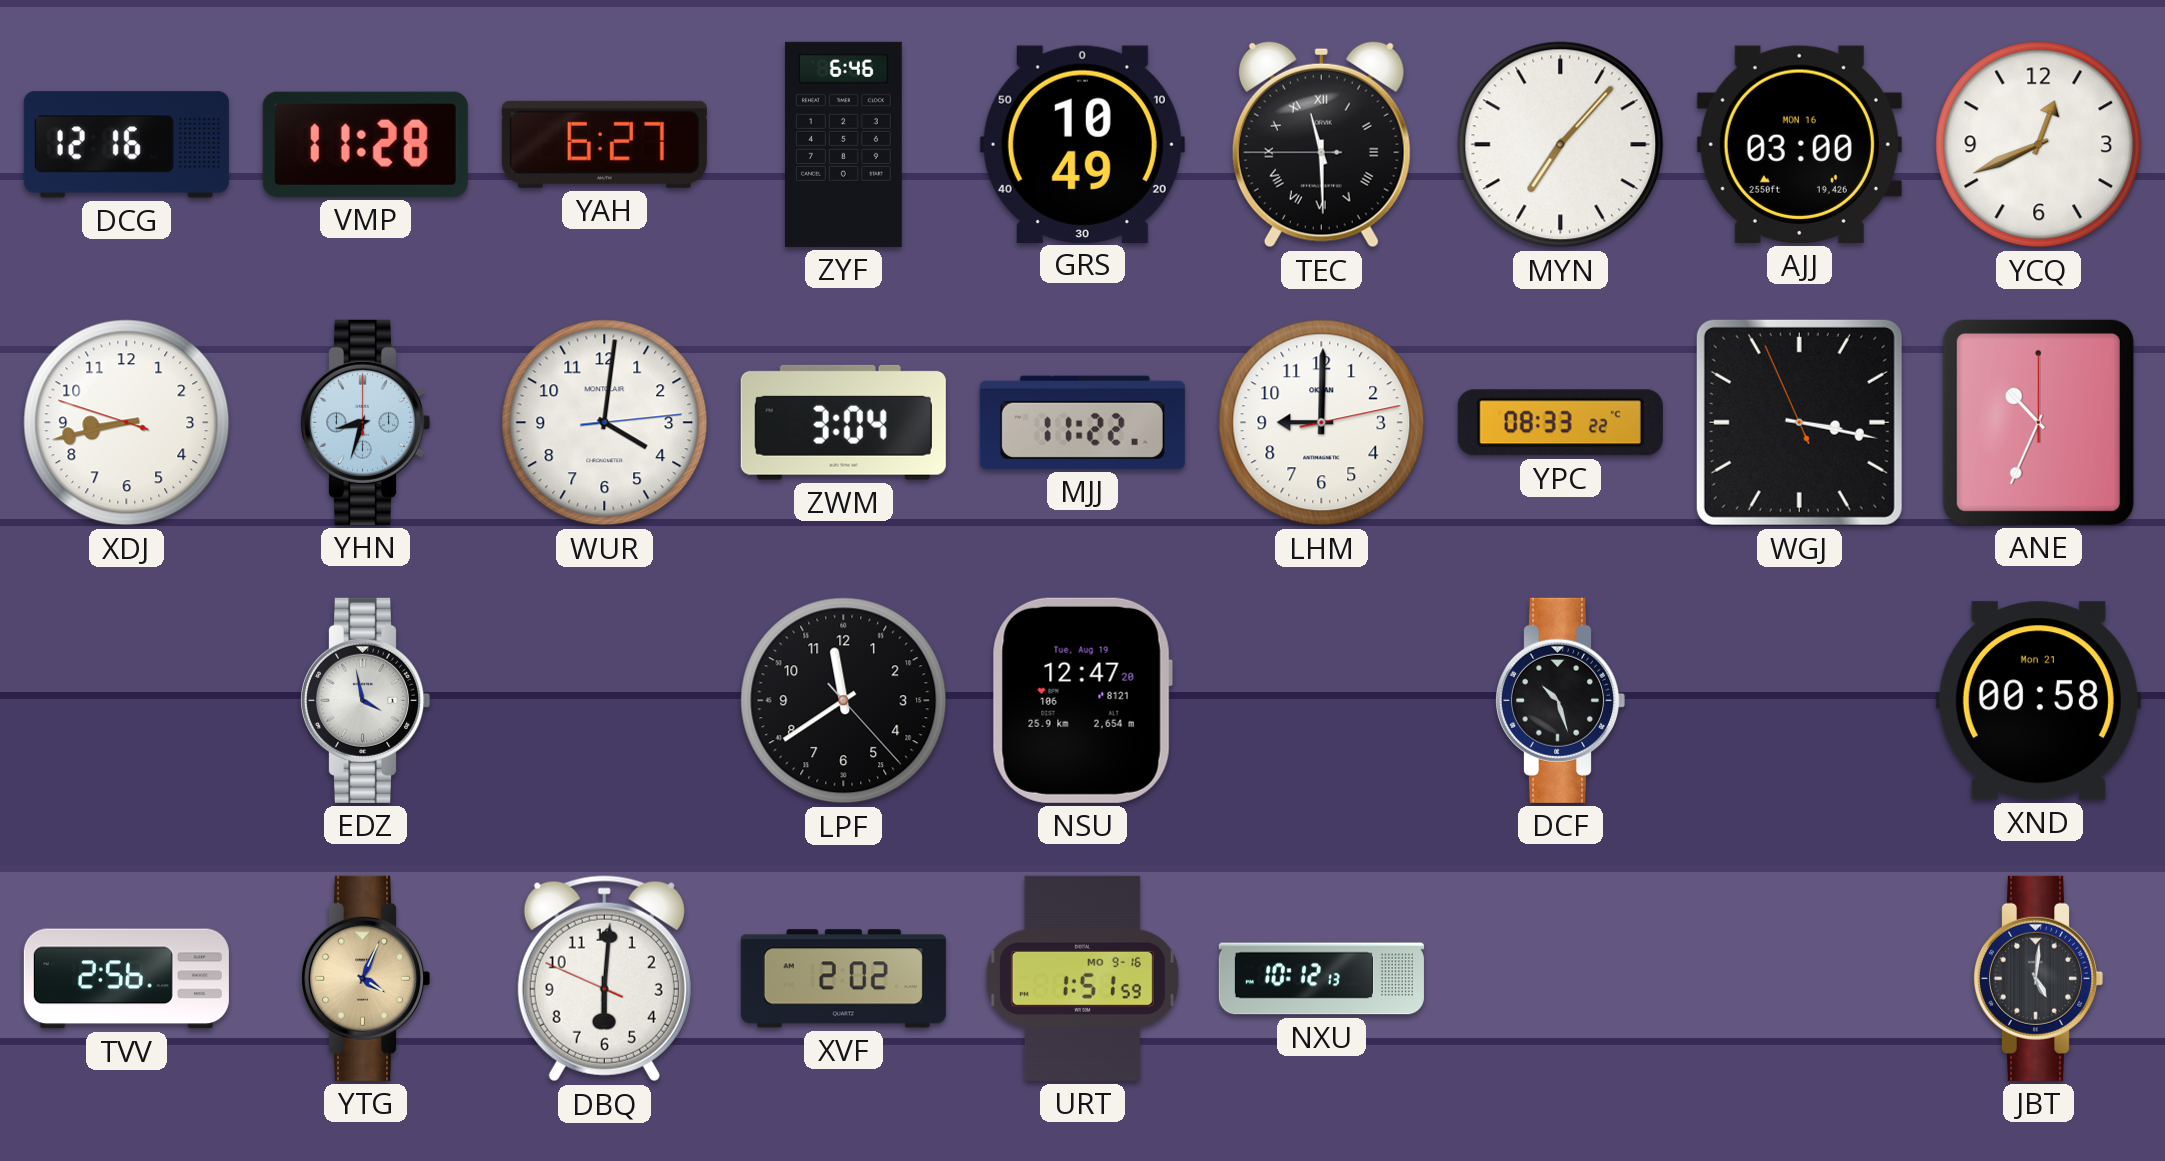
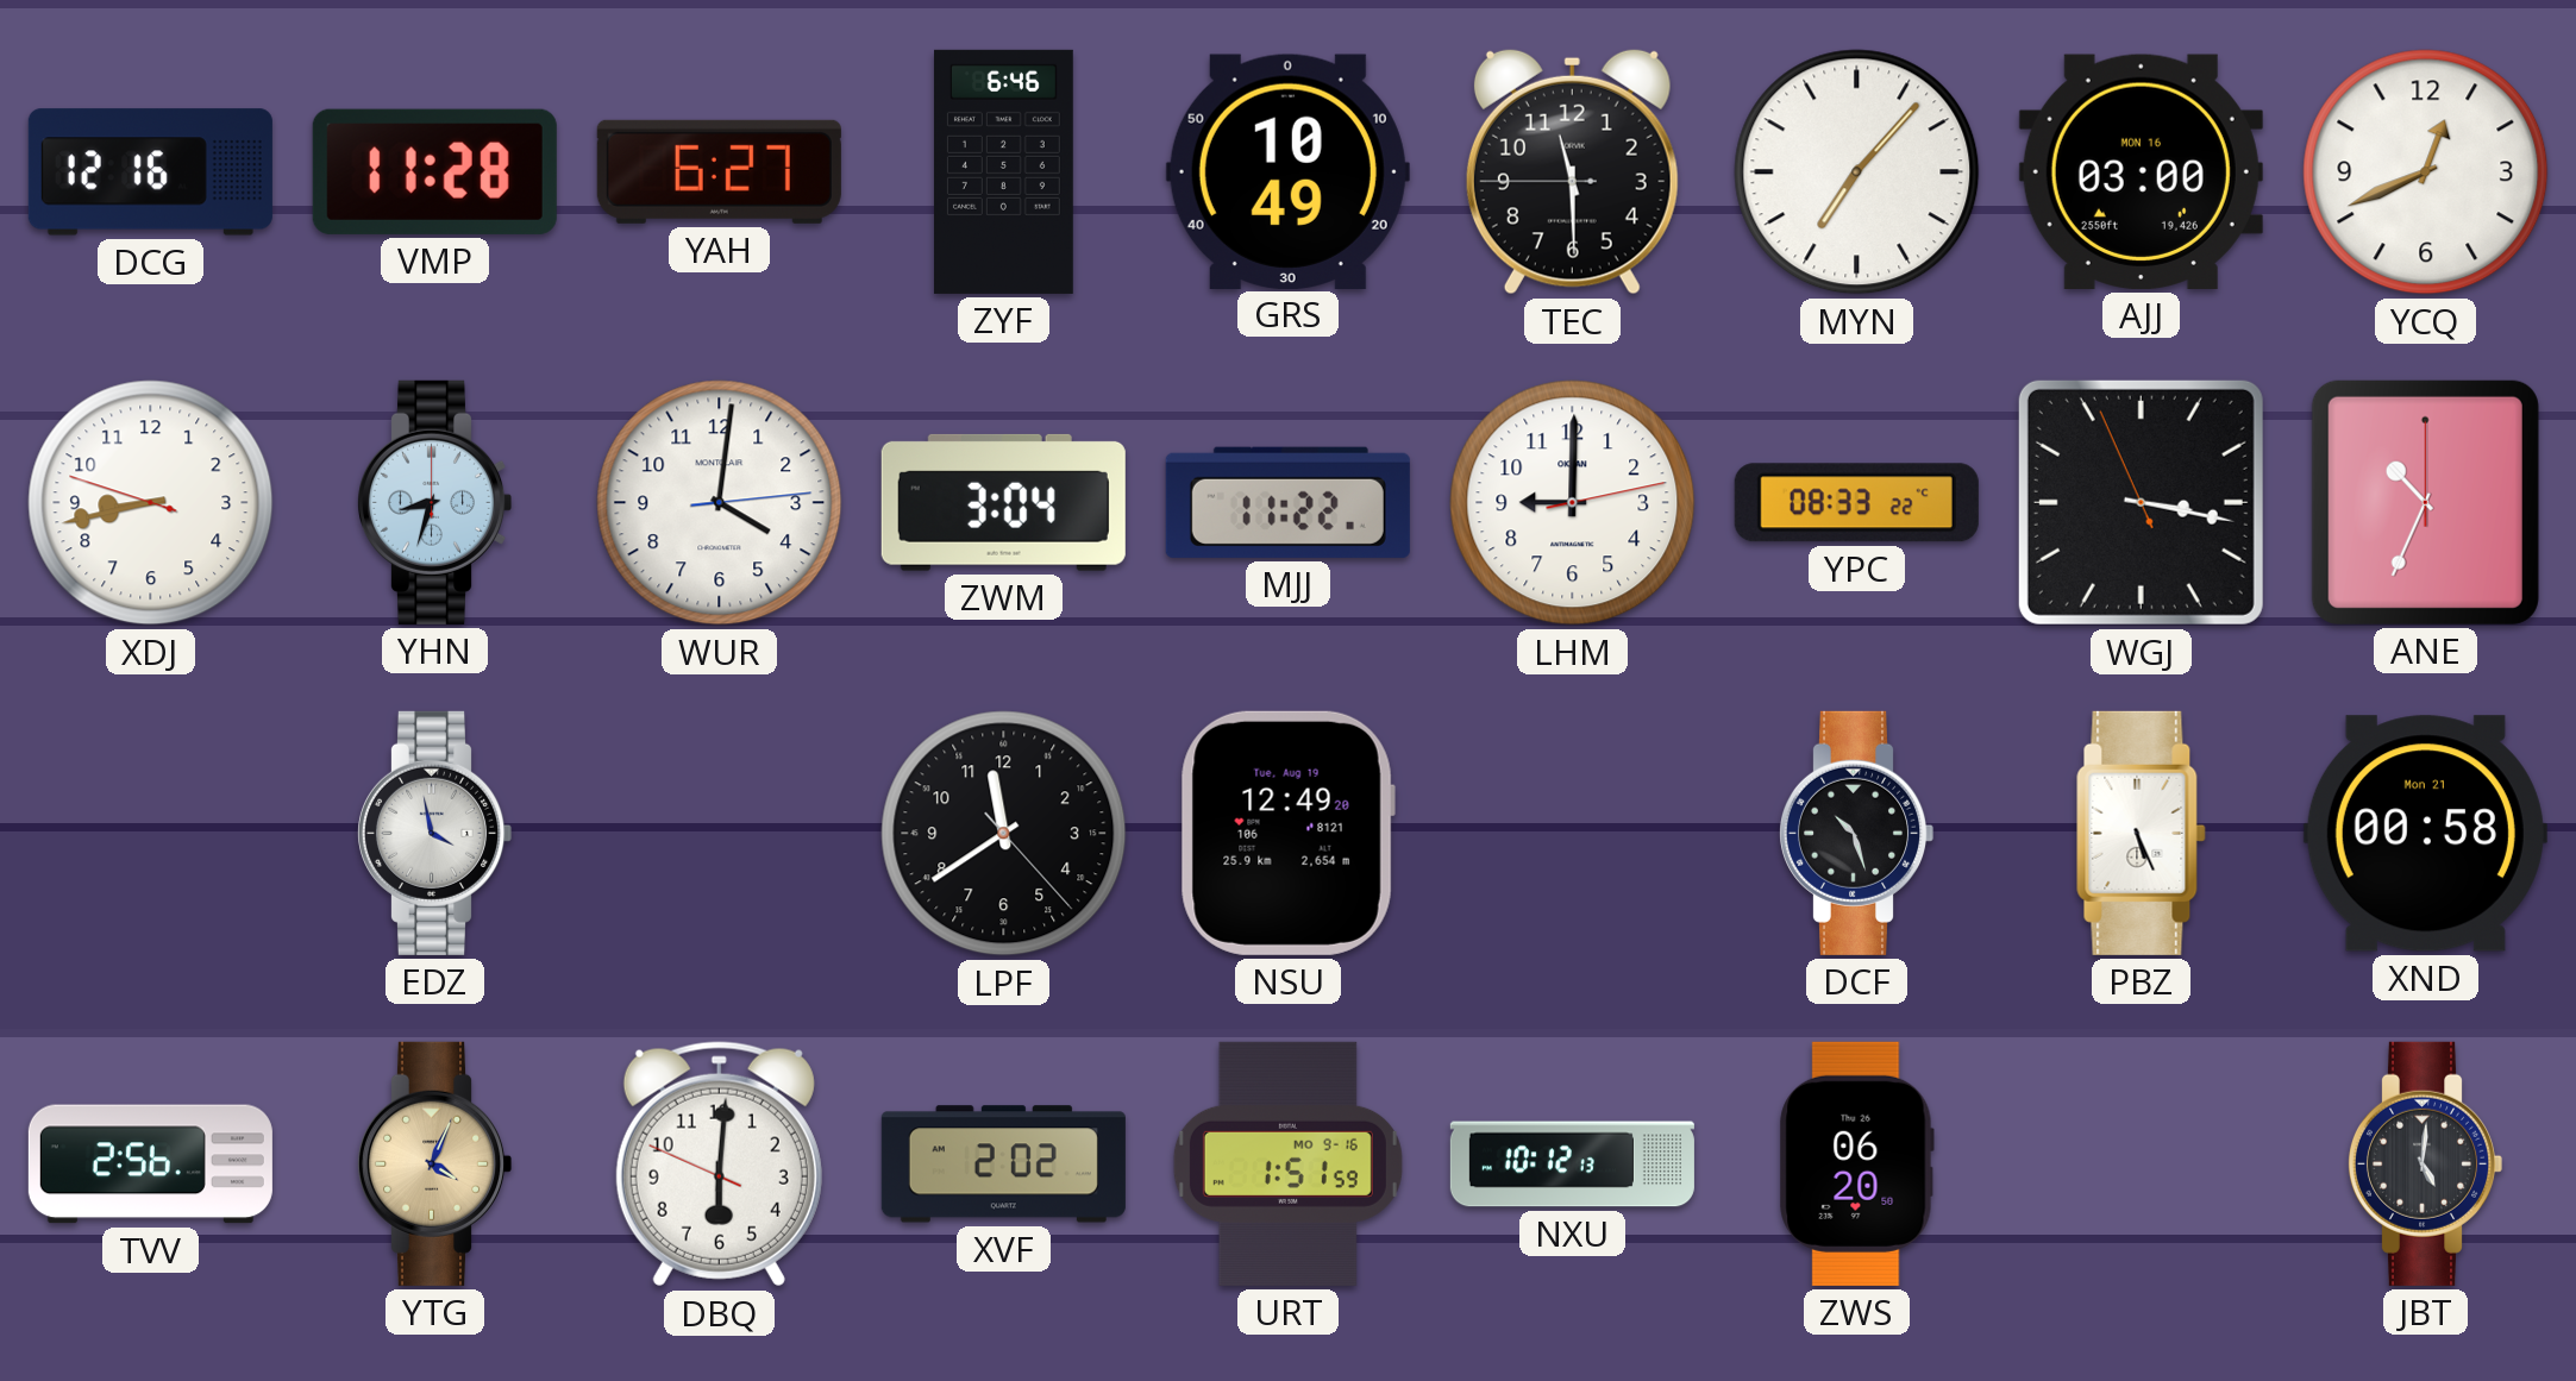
TEC numerals: Roman -> Arabic (1572, 171)
NSU: 12:47 -> 12:49 (1287, 833)
PBZ: none -> 5:26 (2142, 833)
ZWS: none -> 06:20 (1856, 1163)
